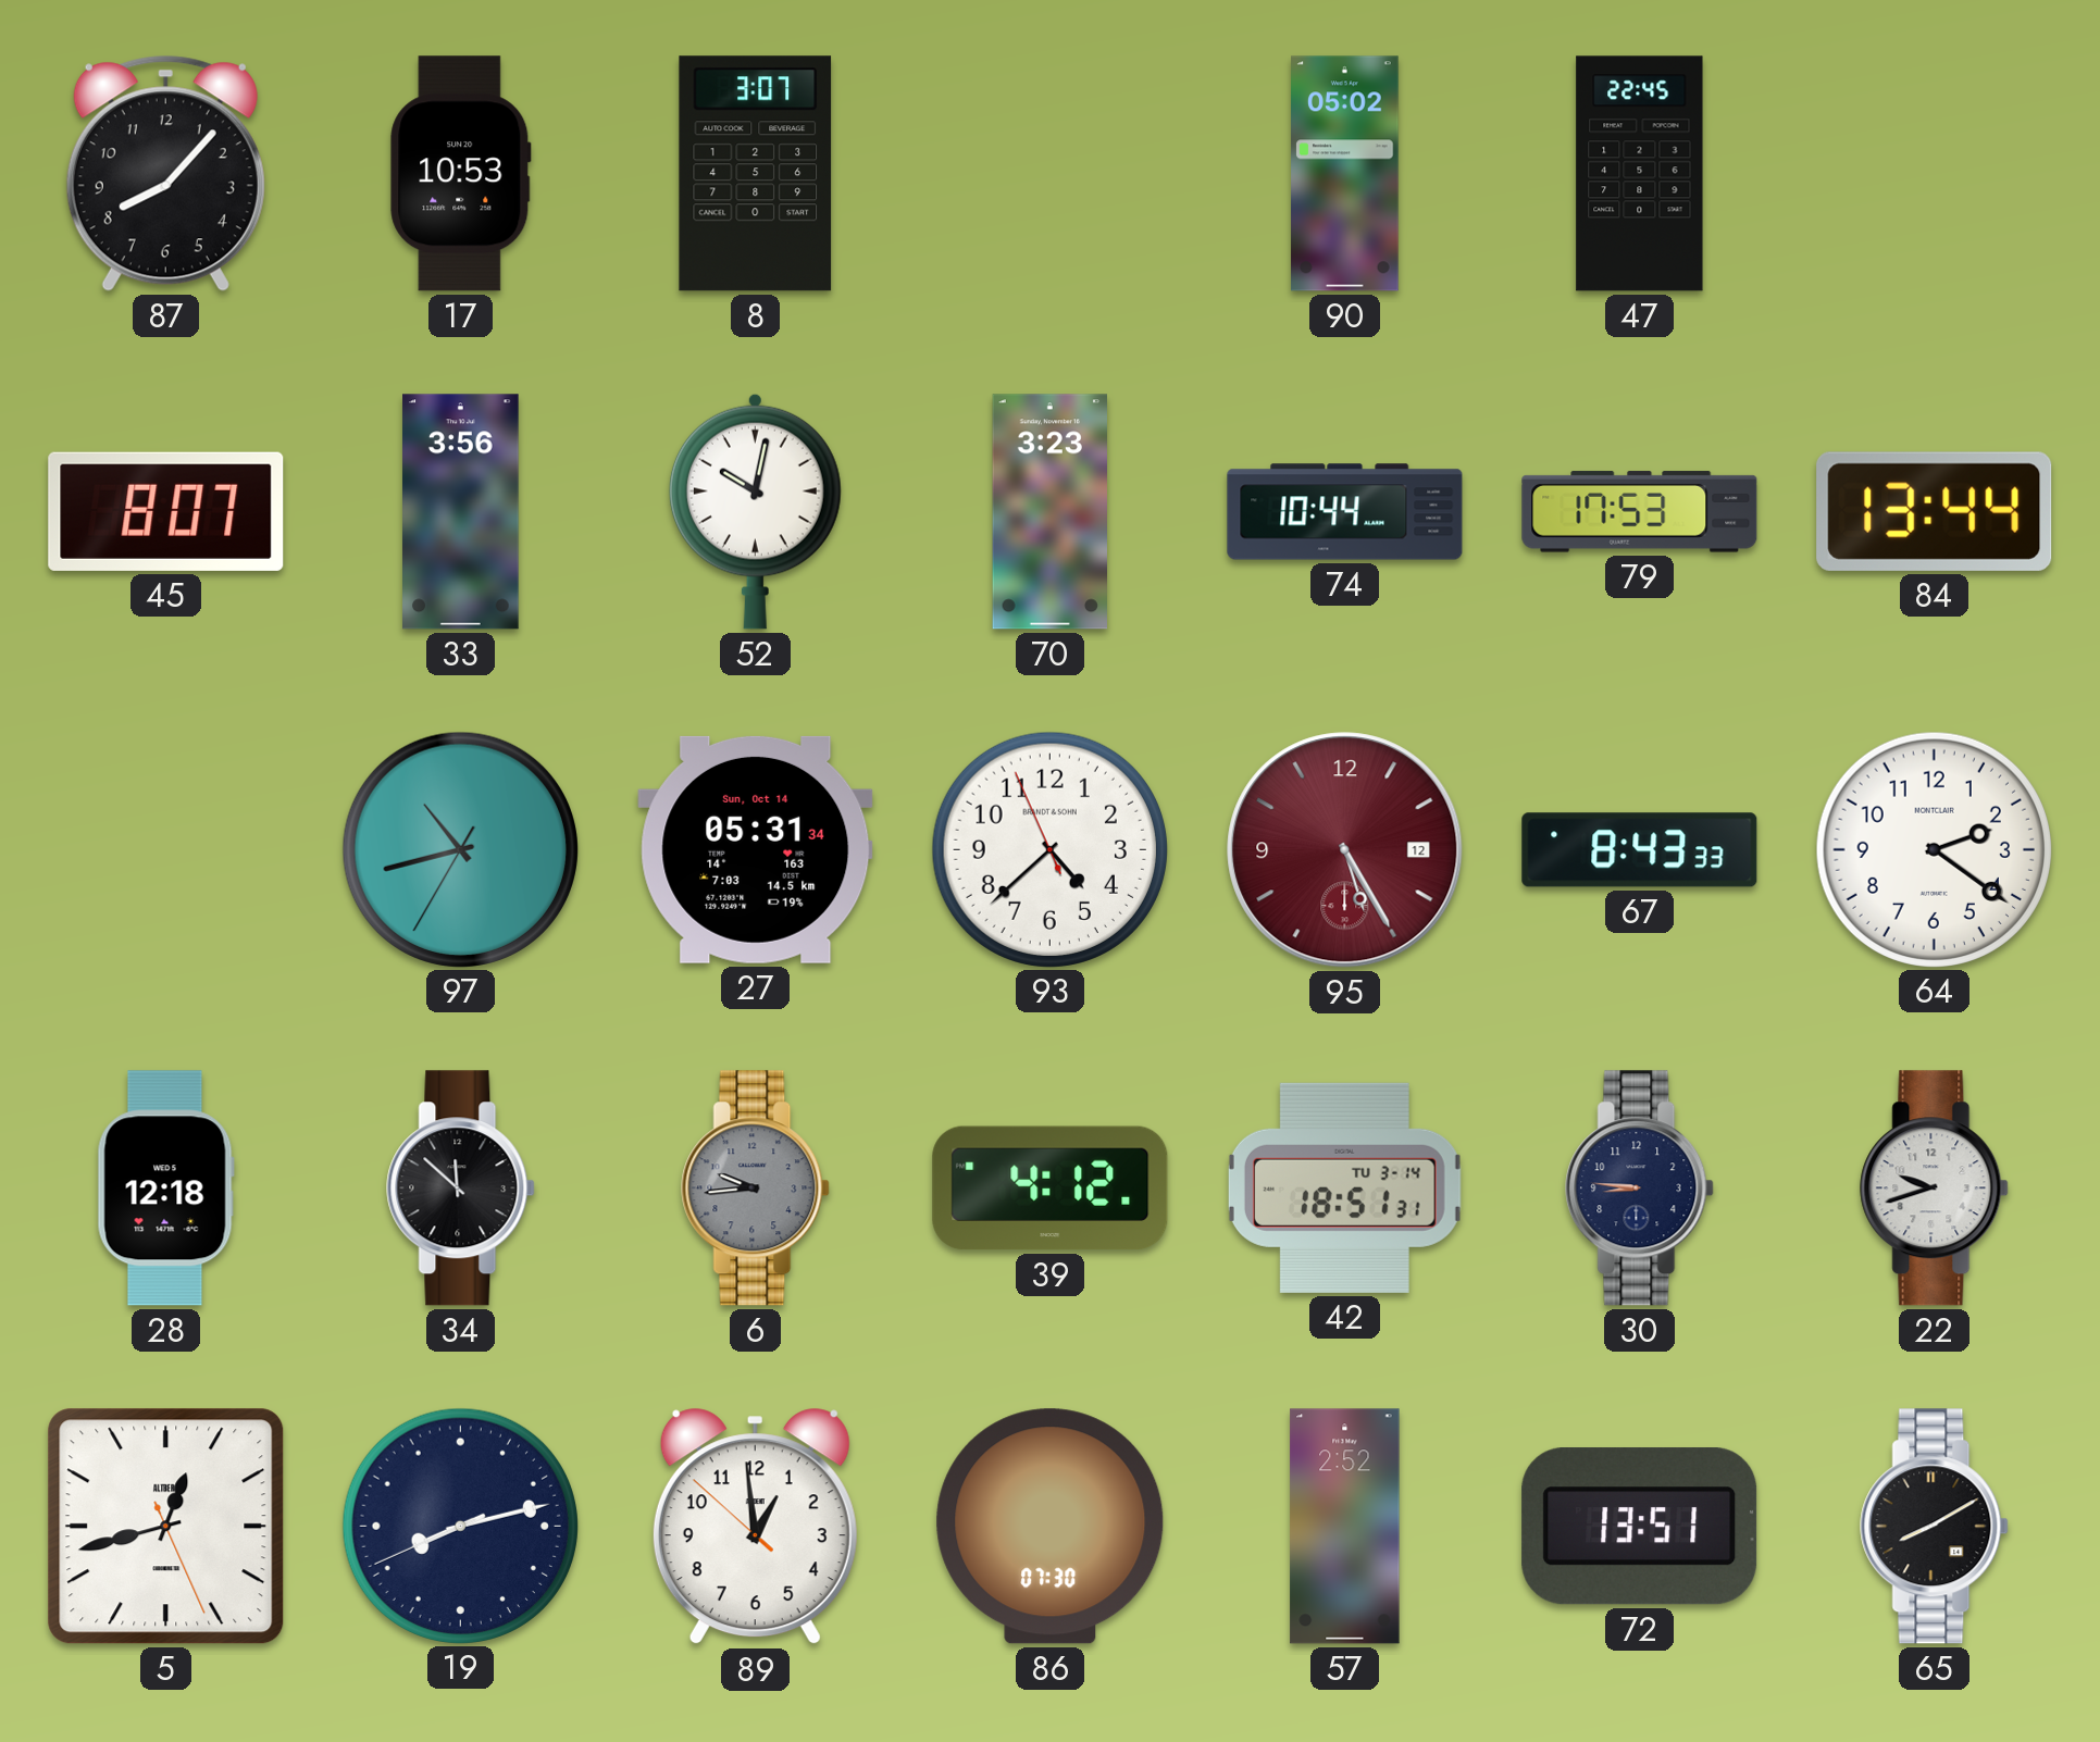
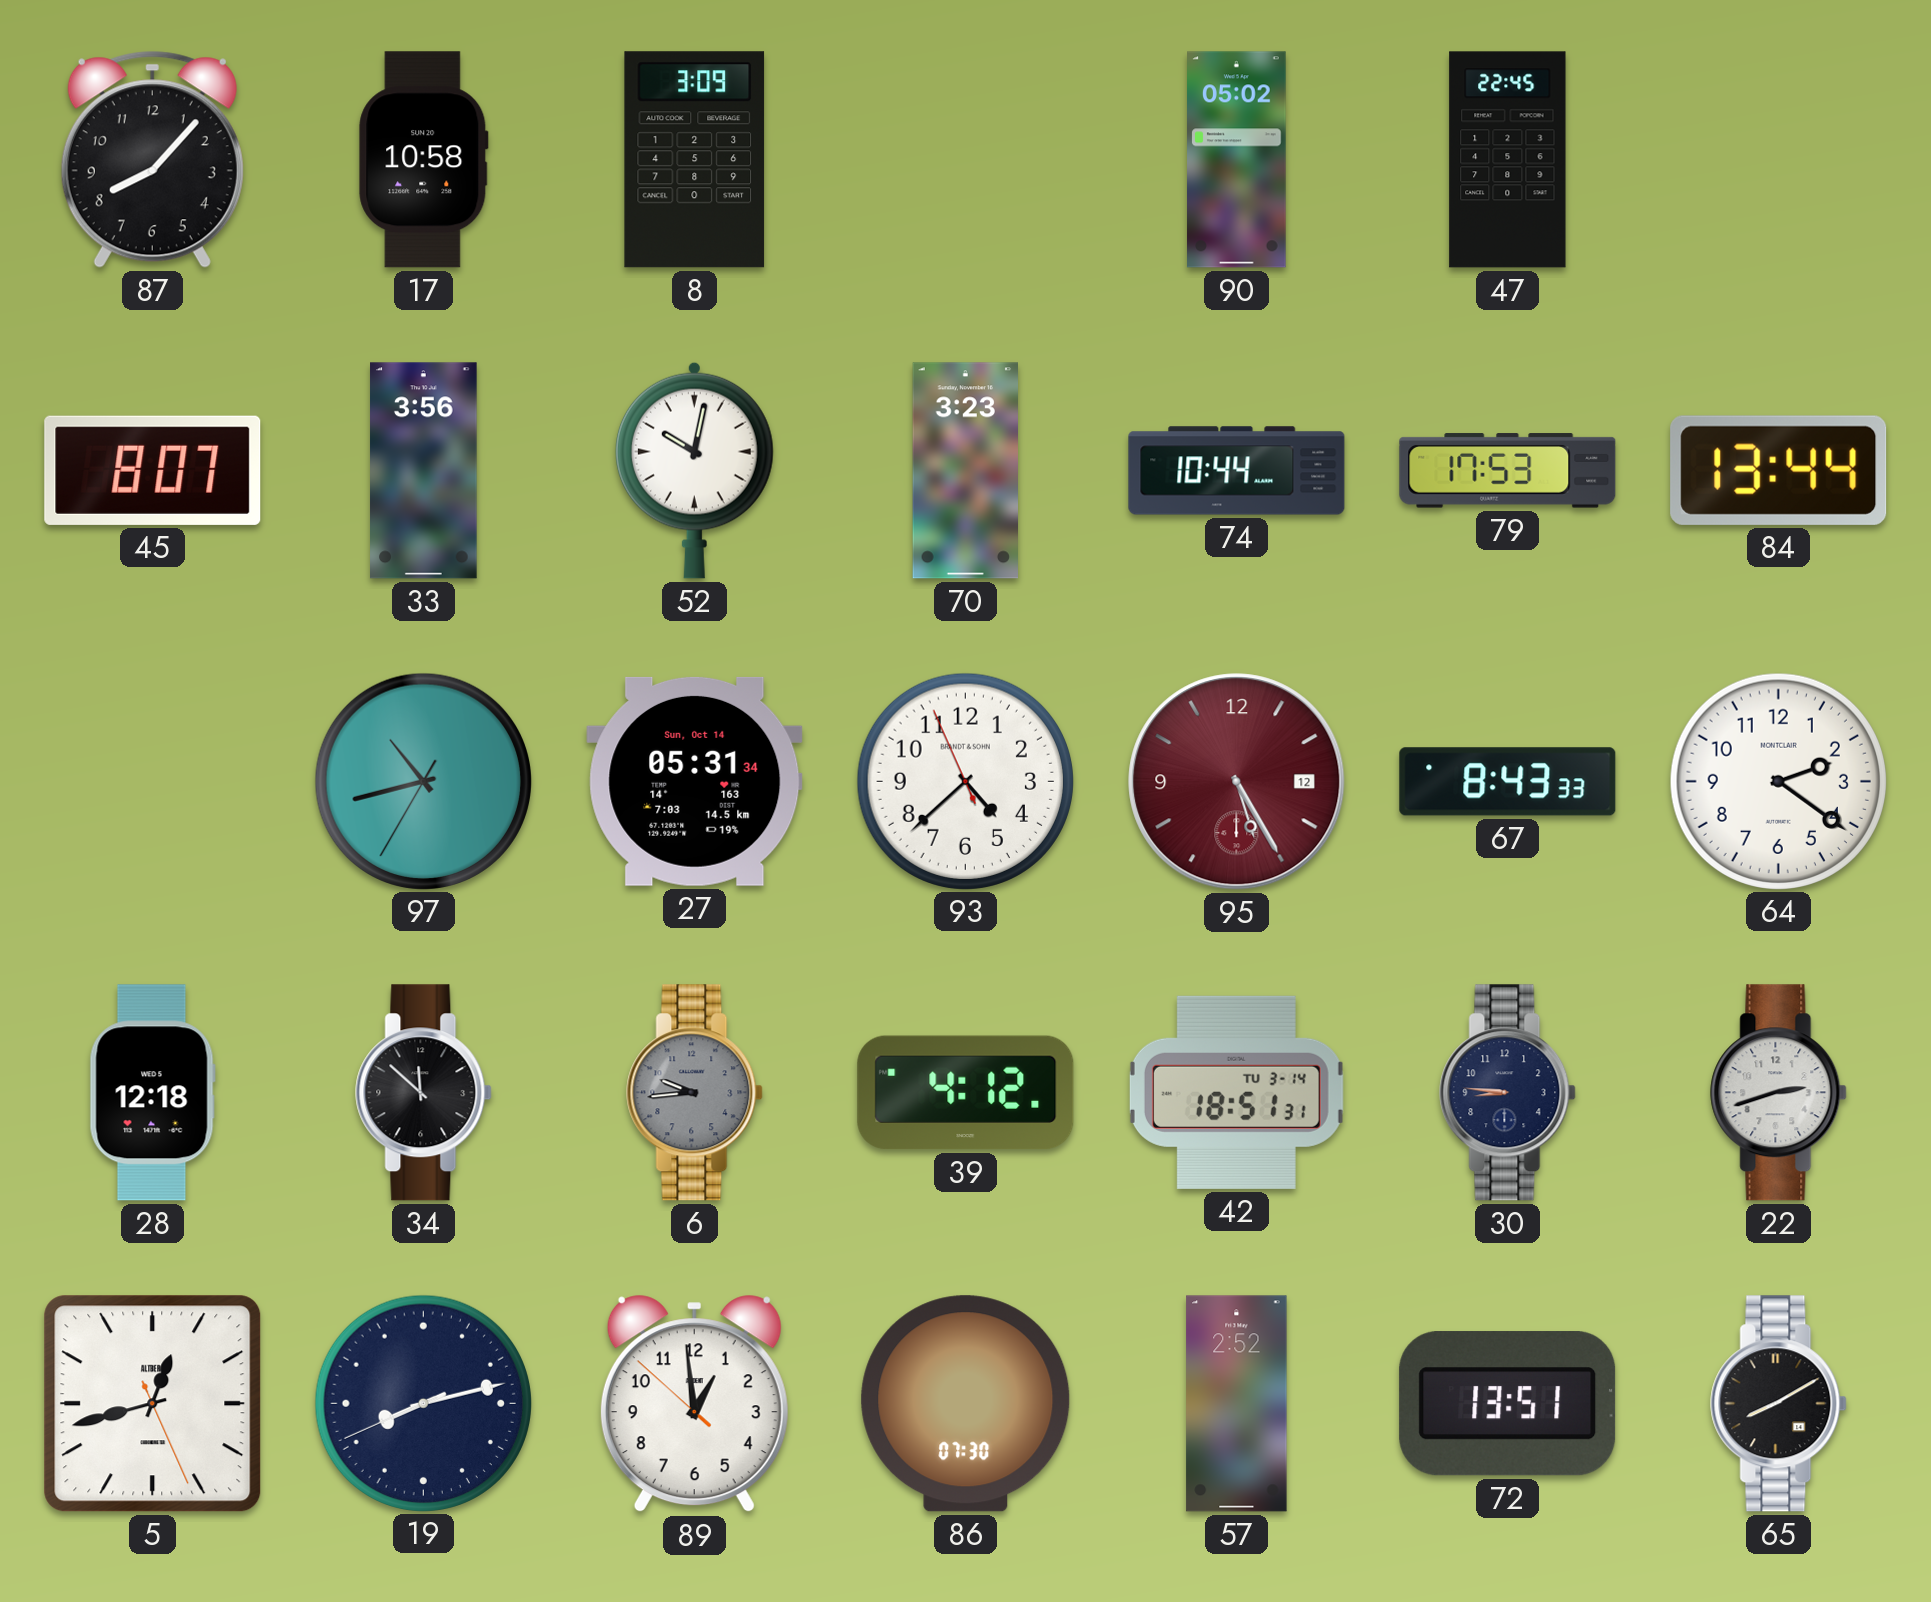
17: 10:53 -> 10:58 (424, 160)
8: 3:07 -> 3:09 (695, 160)
22: 9:42 -> 2:42 (1779, 1093)
